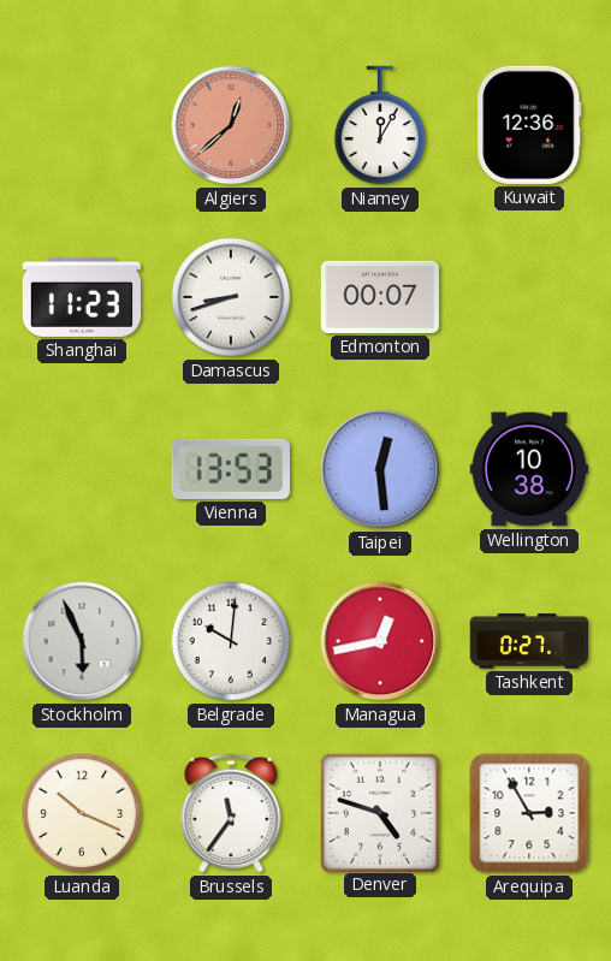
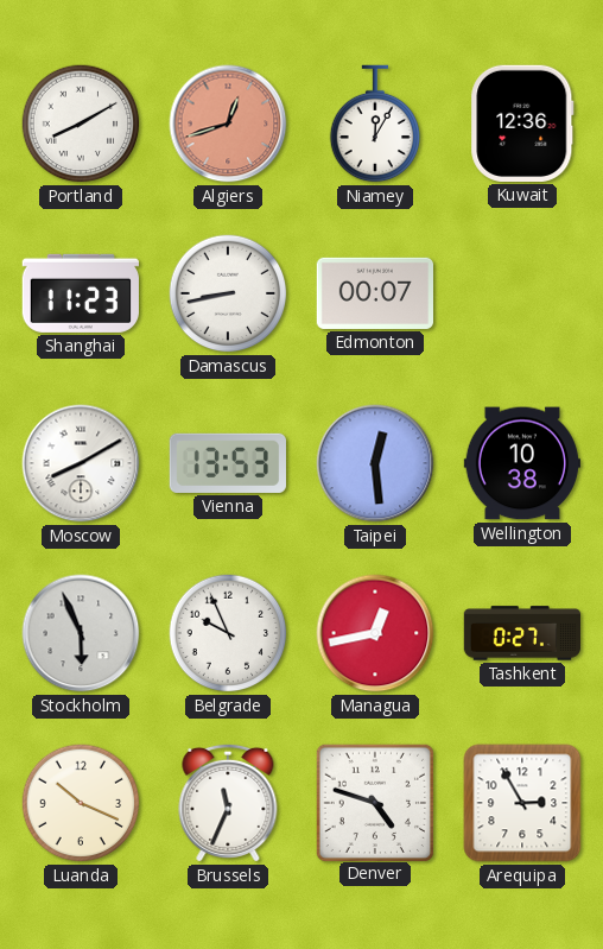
Portland: none -> 8:10 (81, 124)
Algiers: 12:38 -> 12:42 (228, 124)
Damascus: 8:42 -> 8:43 (228, 293)
Moscow: none -> 8:10 (81, 463)
Belgrade: 10:01 -> 9:56 (228, 633)
Brussels: 11:36 -> 11:34 (228, 803)
